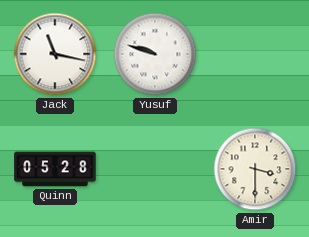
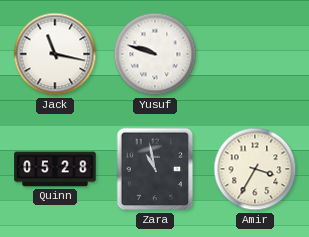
Zara: none -> 10:58 (155, 169)
Amir: 3:30 -> 3:35 (255, 169)
